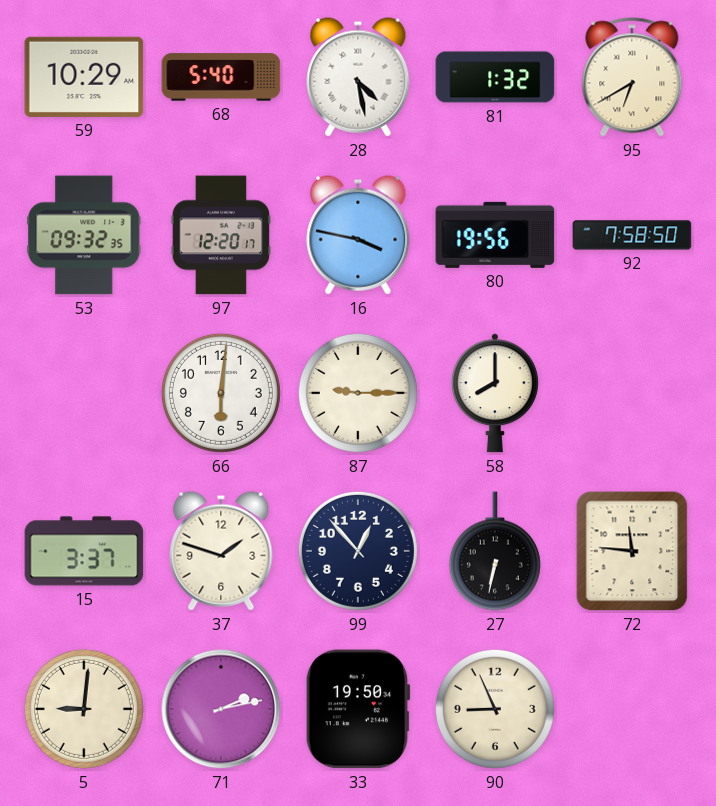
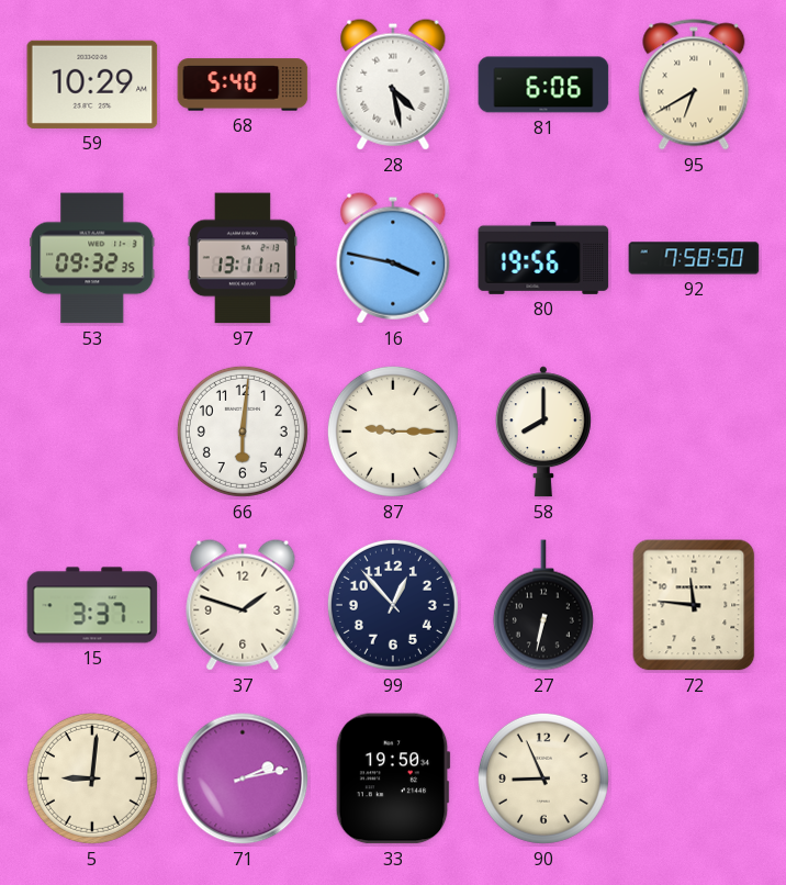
81: 1:32 -> 6:06 (543, 85)
97: 12:20 -> 13:11 (243, 258)
